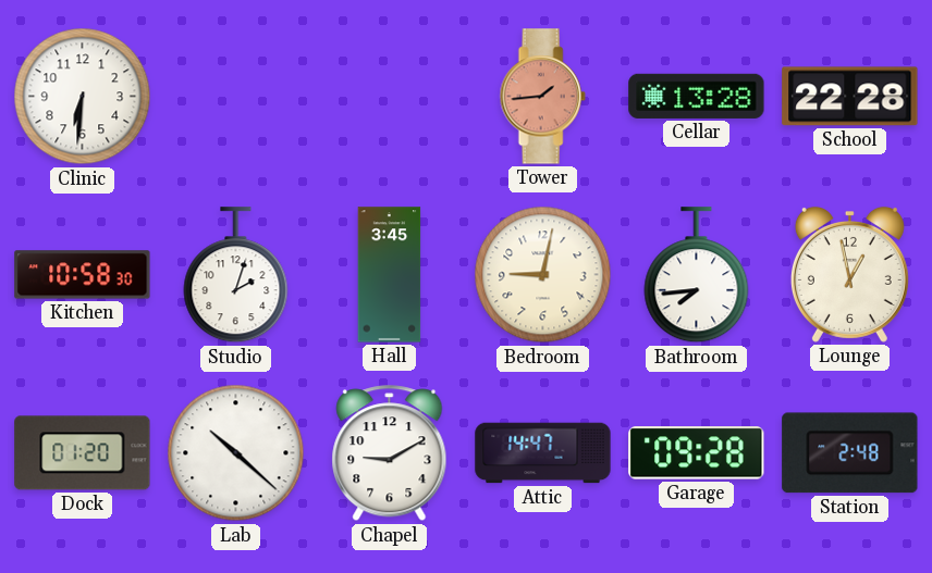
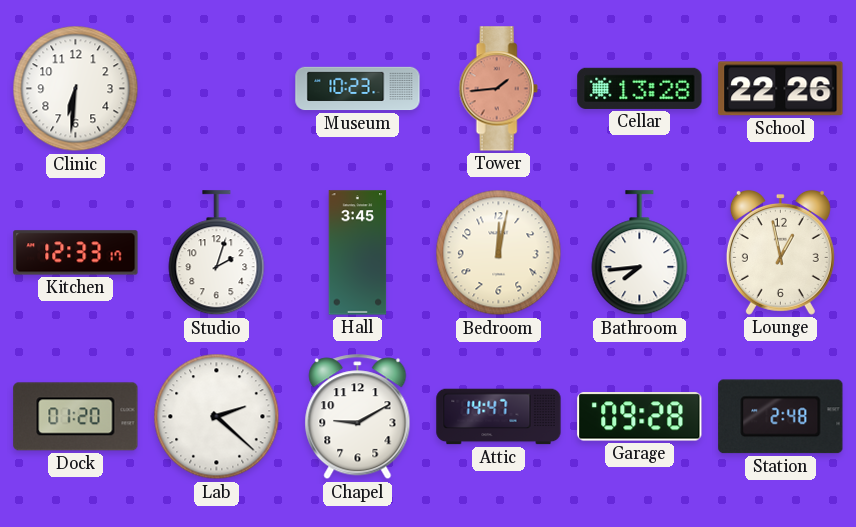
Museum: none -> 10:23 (358, 89)
School: 22:28 -> 22:26 (781, 89)
Kitchen: 10:58 -> 12:33 (76, 253)
Bedroom: 9:02 -> 12:02 (499, 253)
Lab: 10:22 -> 2:22 (217, 417)
